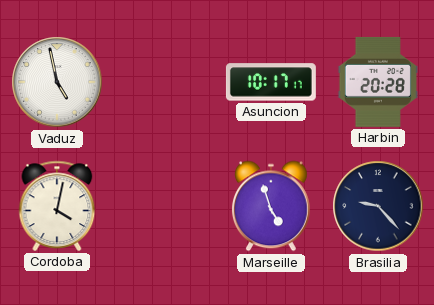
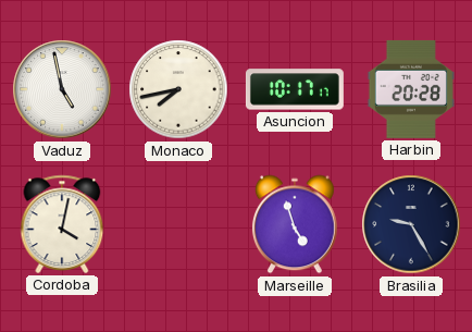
Monaco: none -> 7:43 (178, 89)
Brasilia: 9:23 -> 9:25 (411, 224)
